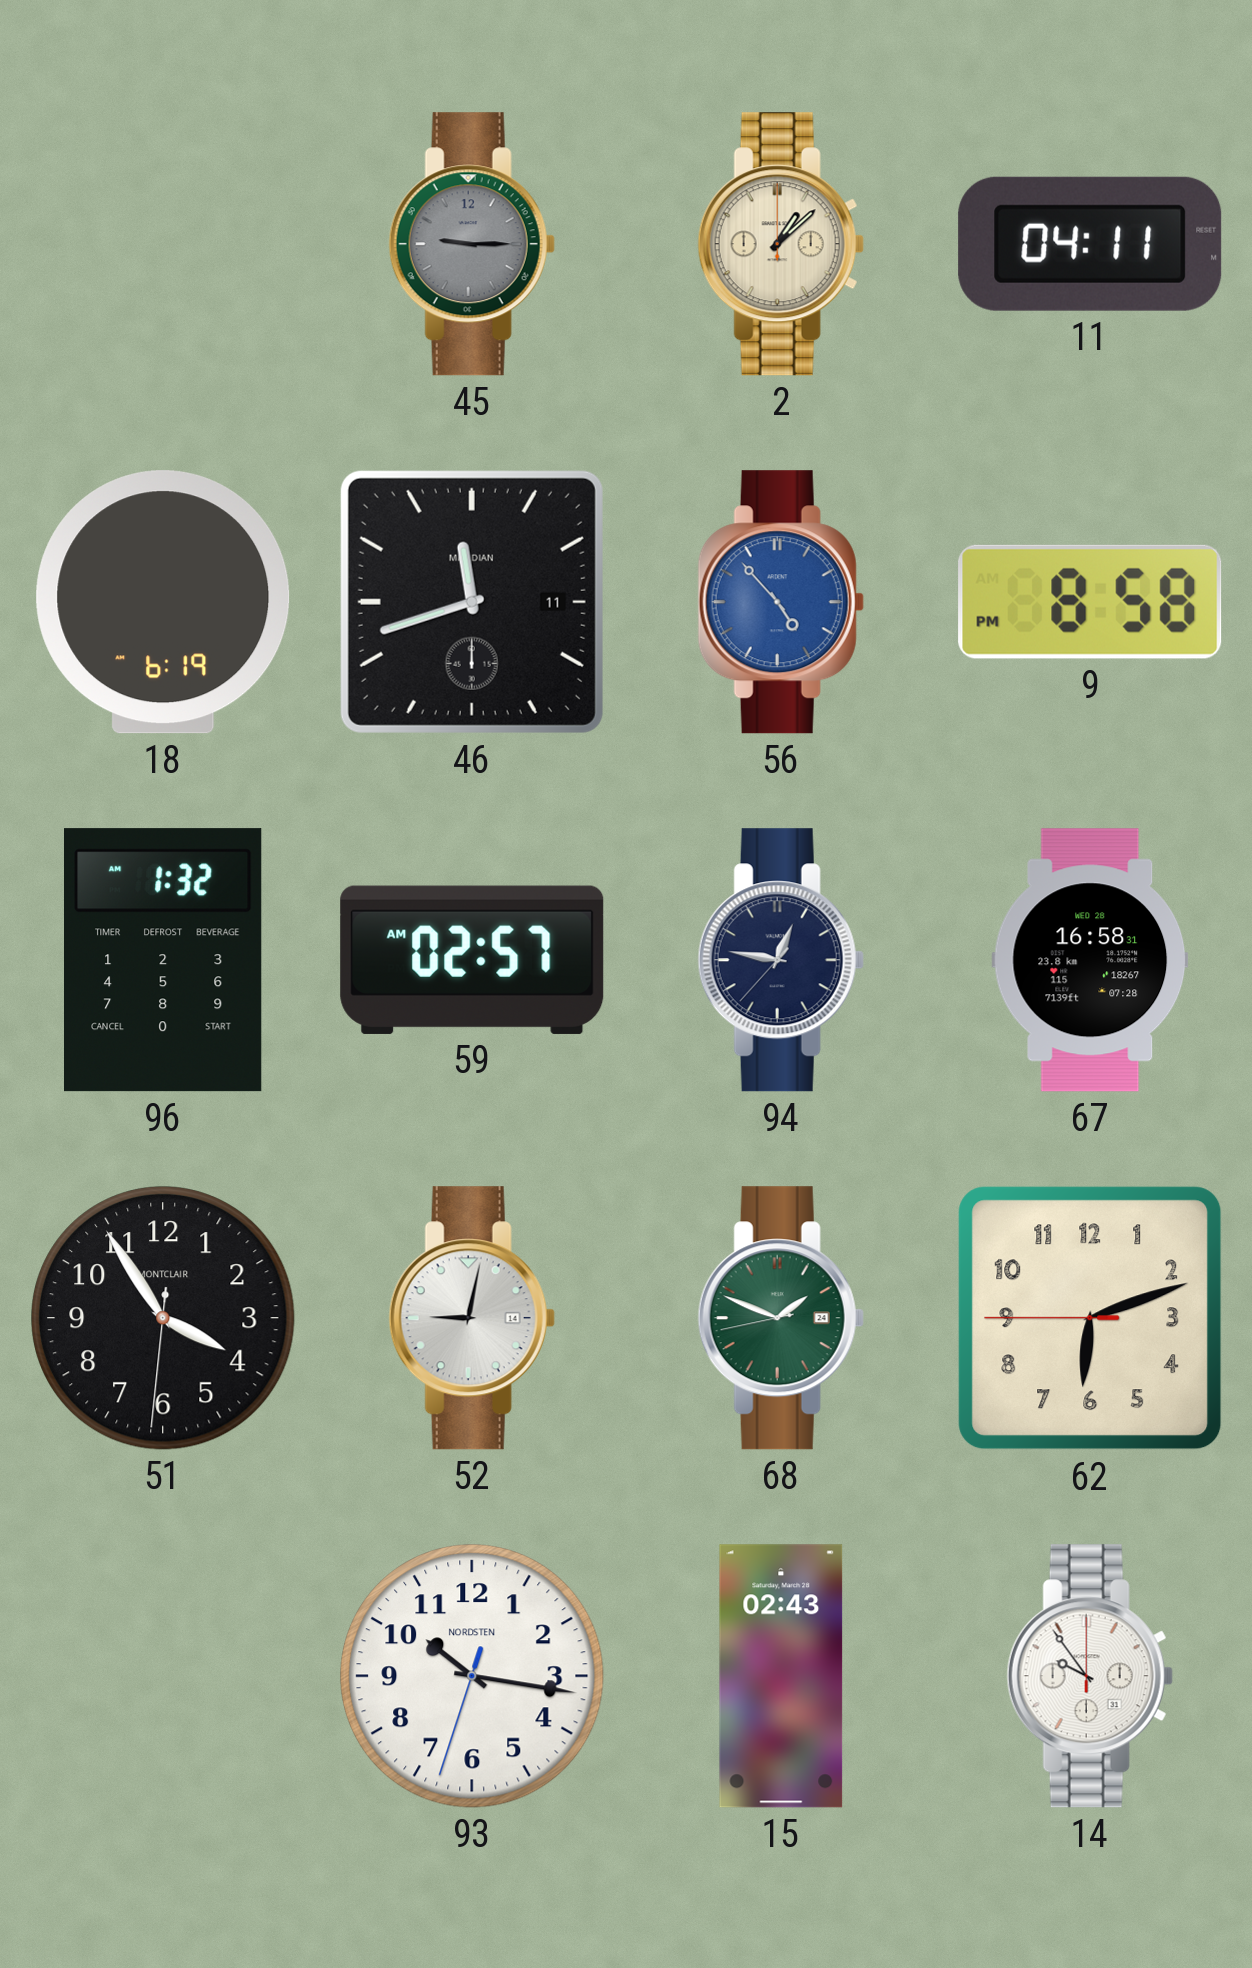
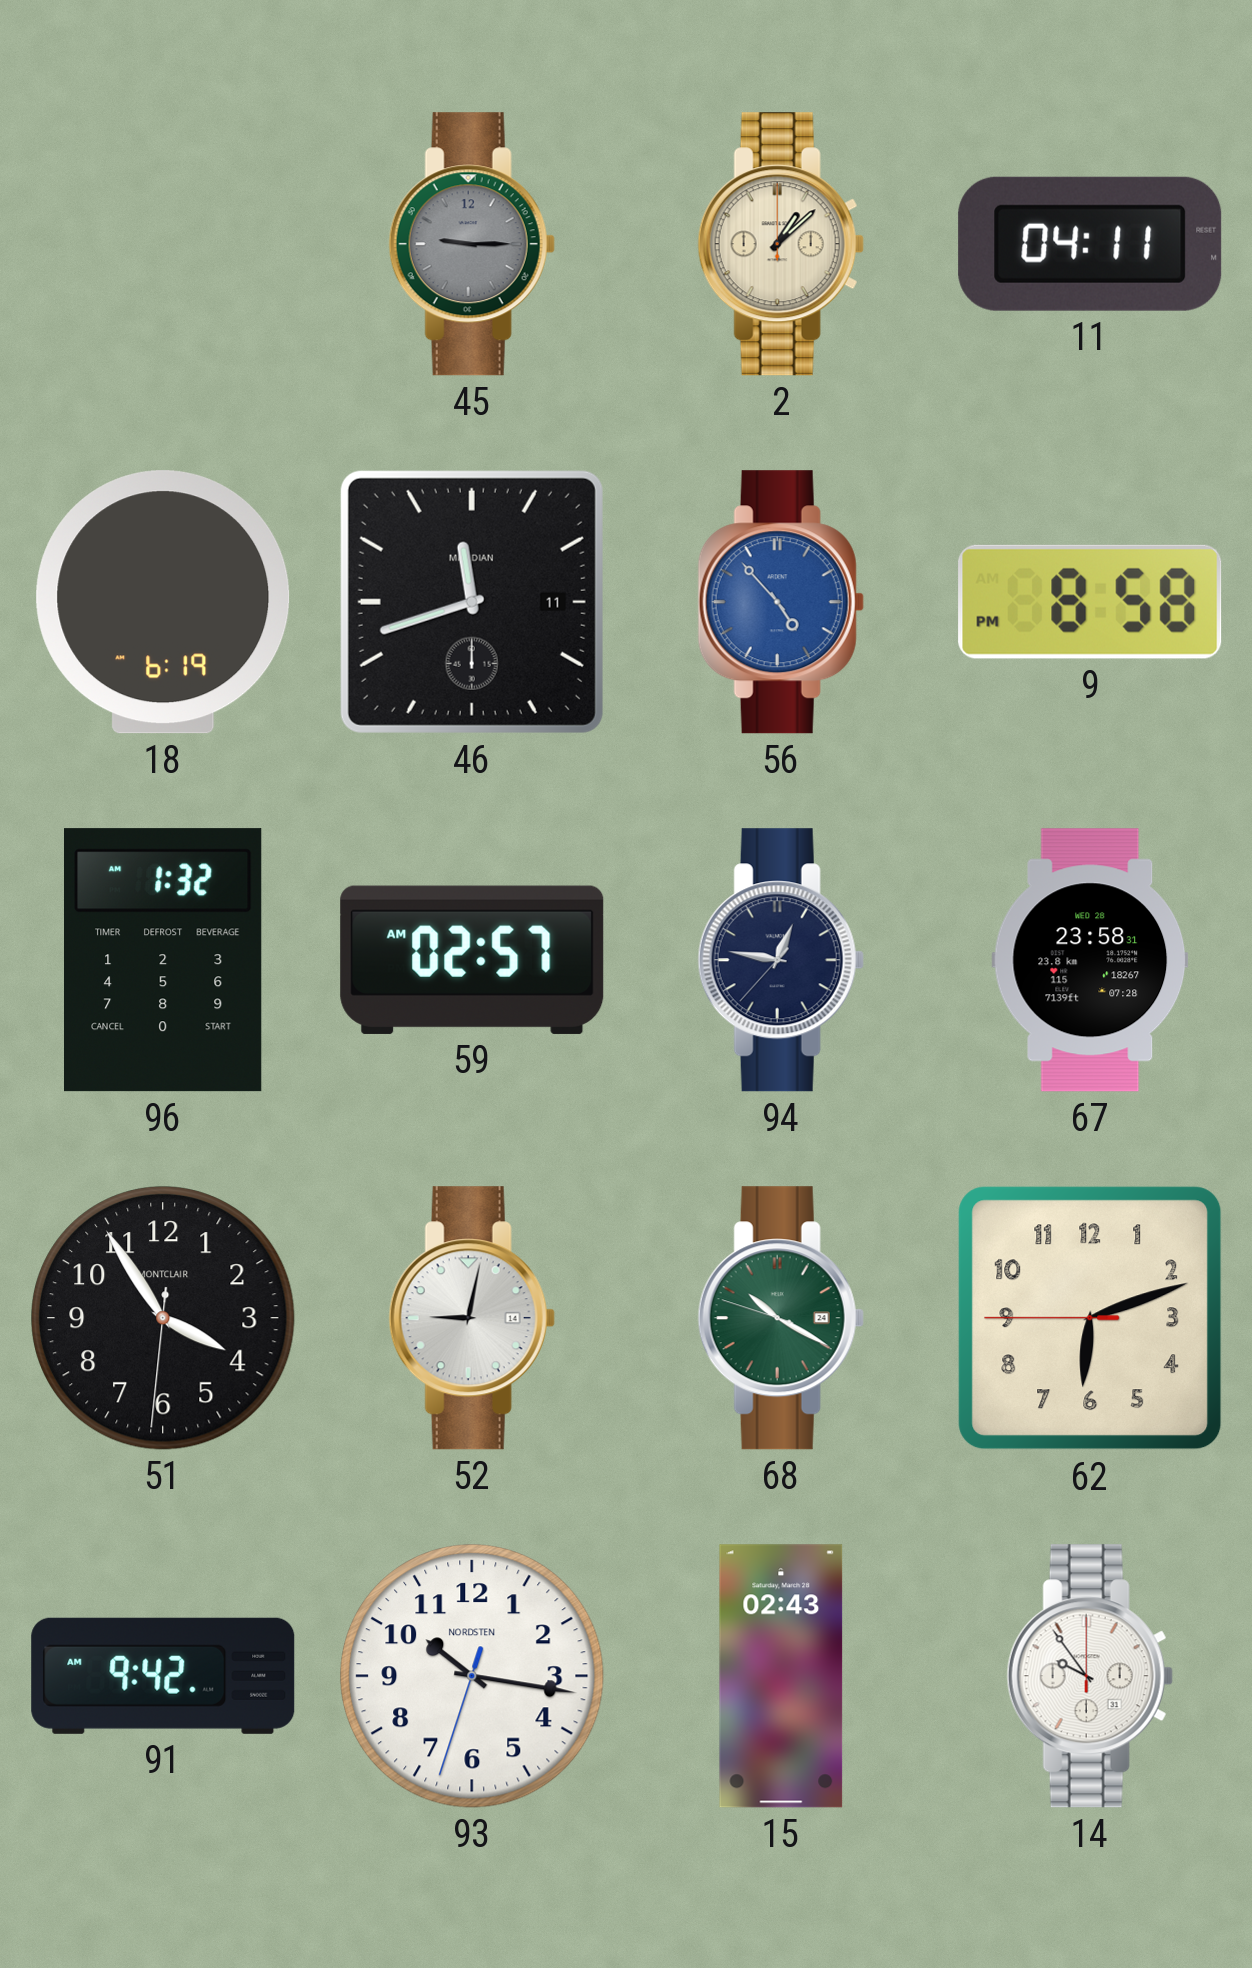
67: 16:58 -> 23:58 (1090, 960)
68: 1:48 -> 10:19 (781, 1318)
91: none -> 9:42 (163, 1676)
